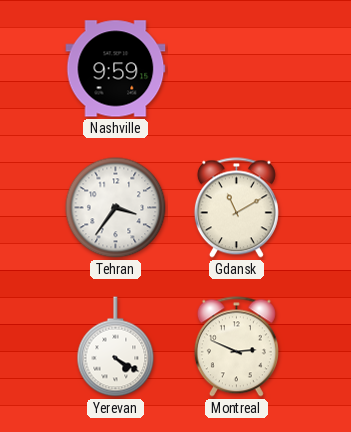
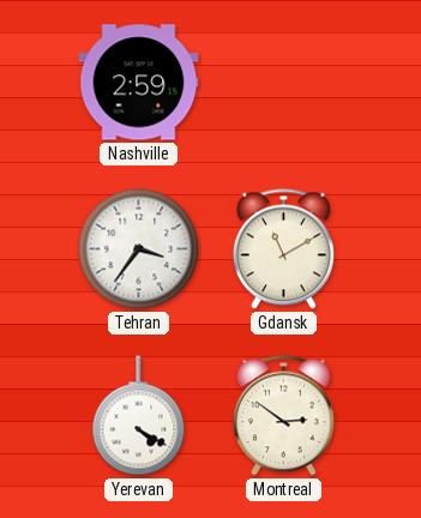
Nashville: 9:59 -> 2:59 (139, 83)
Montreal: 2:49 -> 2:51 (283, 416)
